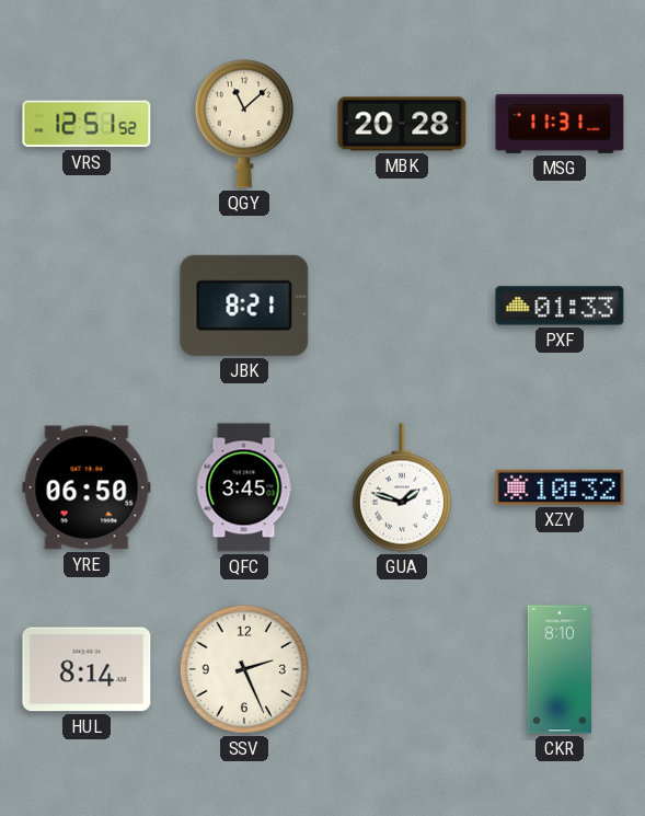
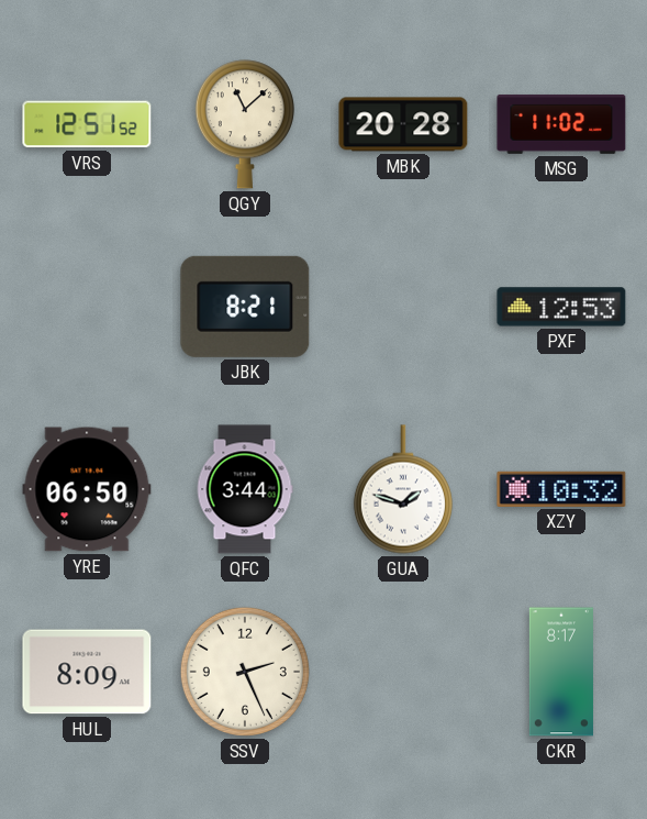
MSG: 11:31 -> 11:02 (561, 124)
PXF: 01:33 -> 12:53 (561, 307)
QFC: 3:45 -> 3:44 (245, 489)
HUL: 8:14 -> 8:09 (87, 672)
CKR: 8:10 -> 8:17 (561, 672)
